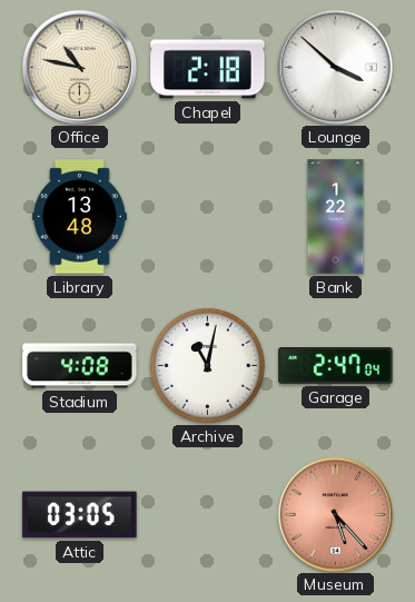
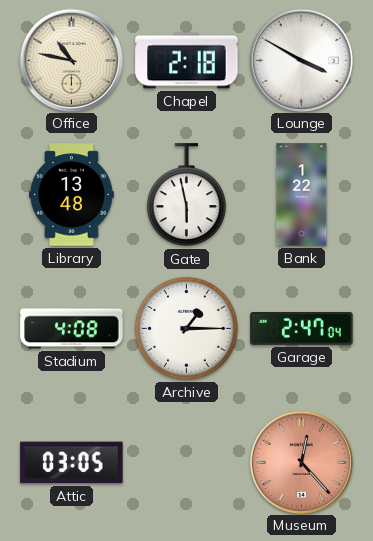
Lounge: 3:52 -> 3:50 (301, 60)
Gate: none -> 5:58 (186, 195)
Archive: 11:02 -> 1:15 (186, 328)
Museum: 5:23 -> 12:23 (301, 462)
